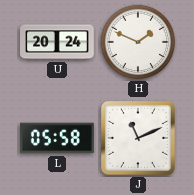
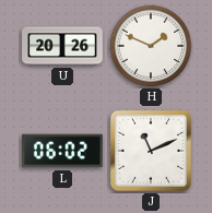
U: 20:24 -> 20:26 (62, 46)
L: 05:58 -> 06:02 (63, 151)
